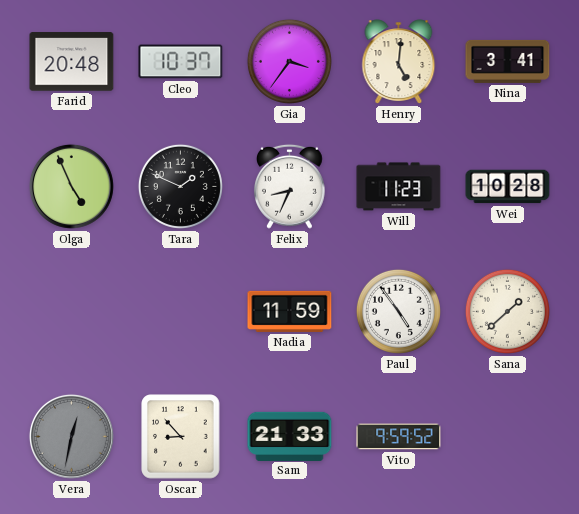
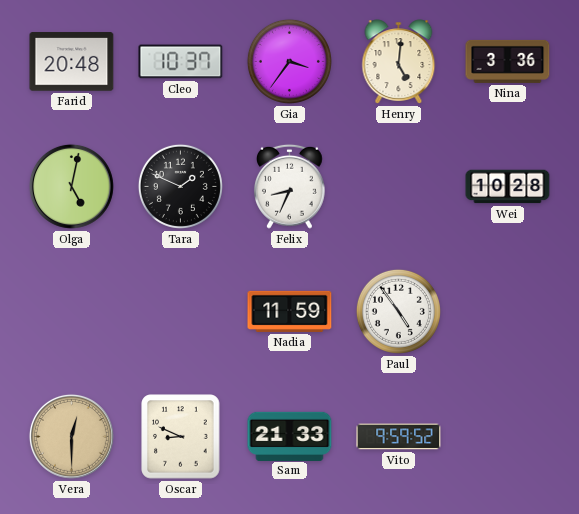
Nina: 3:41 -> 3:36 (508, 61)
Olga: 4:56 -> 5:02 (71, 186)
Will: 11:23 -> none (399, 187)
Sana: 1:38 -> none (507, 311)
Vera: 12:32 -> 12:30 (71, 436)
Vera dial: grey -> champagne (71, 436)
Oscar: 8:53 -> 8:49 (181, 437)
